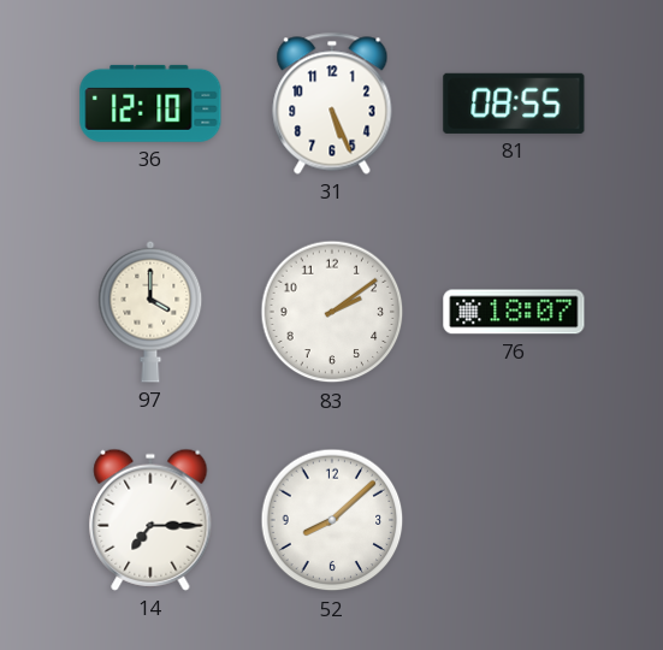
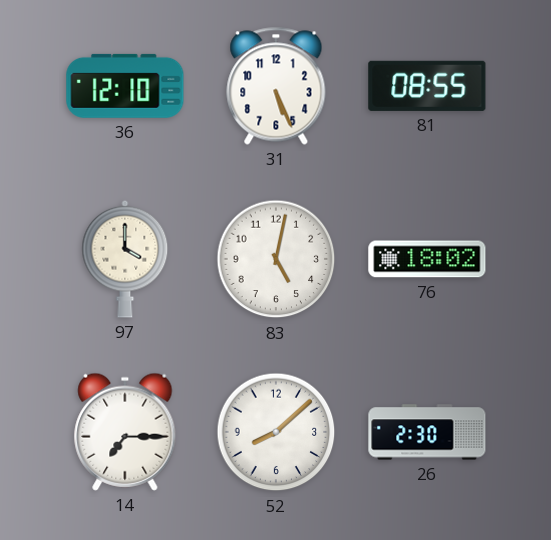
83: 2:09 -> 5:02 (276, 259)
76: 18:07 -> 18:02 (427, 259)
26: none -> 2:30 (427, 432)
